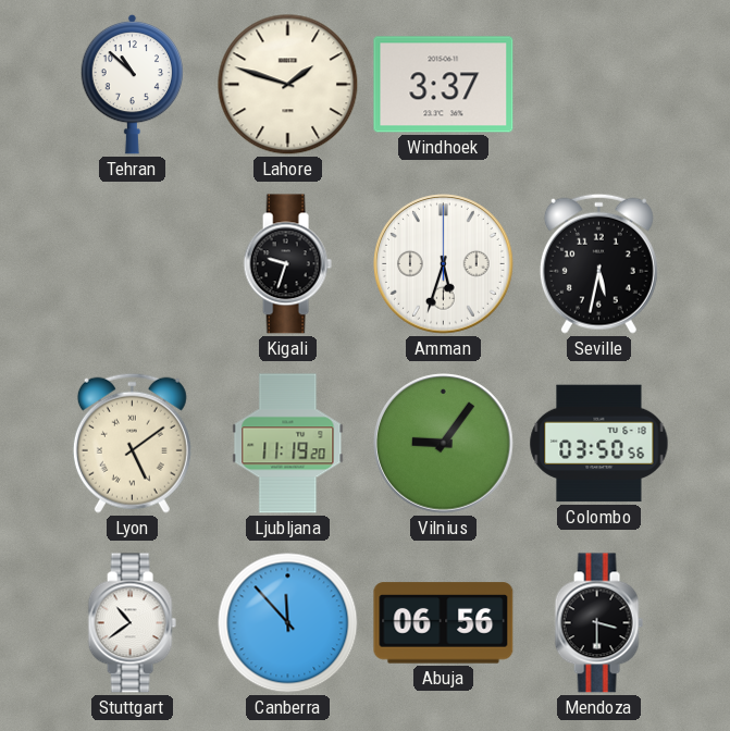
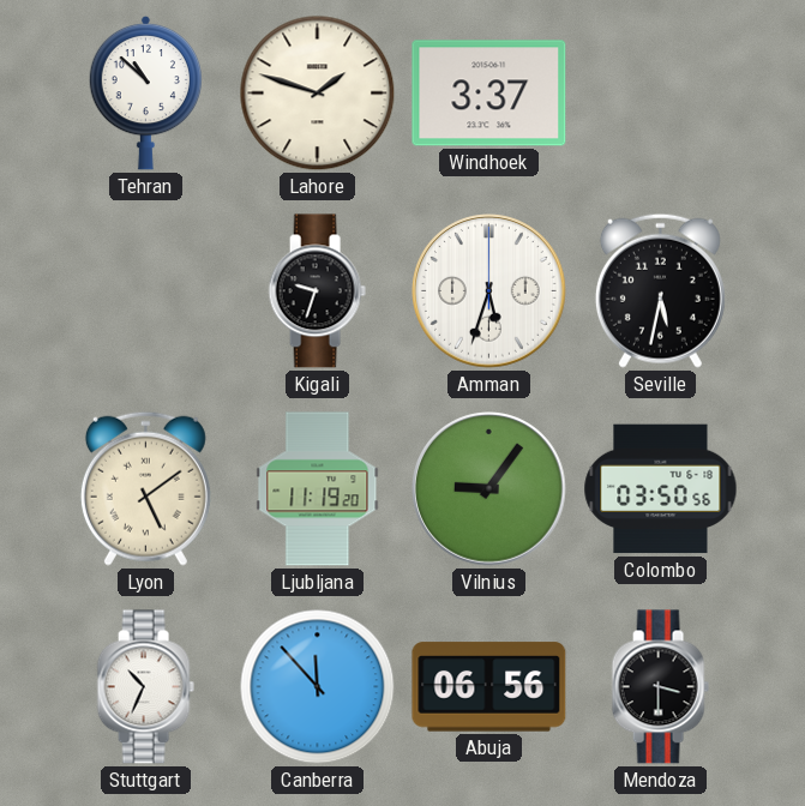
Stuttgart: 10:39 -> 10:34 (145, 687)
